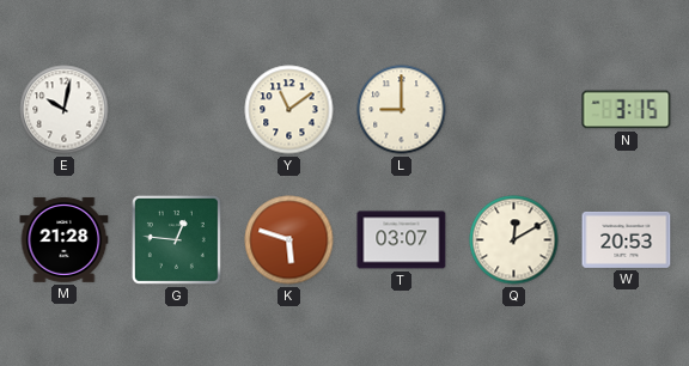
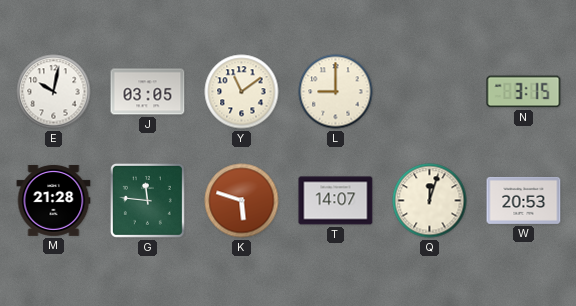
J: none -> 03:05 (148, 92)
G: 12:46 -> 11:46 (147, 200)
T: 03:07 -> 14:07 (336, 201)
Q: 12:10 -> 12:03 (430, 201)
